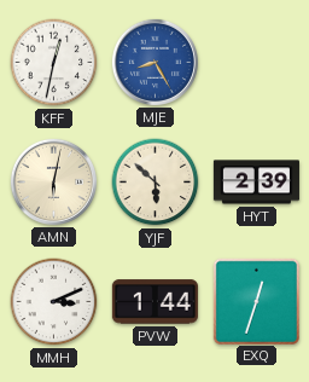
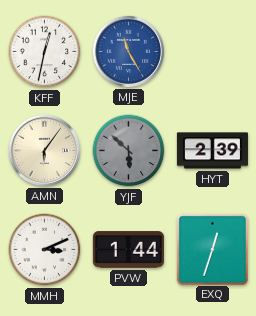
MJE: 8:25 -> 11:25 (128, 51)
AMN: 6:02 -> 6:06 (44, 150)
YJF dial: cream -> grey (129, 151)
